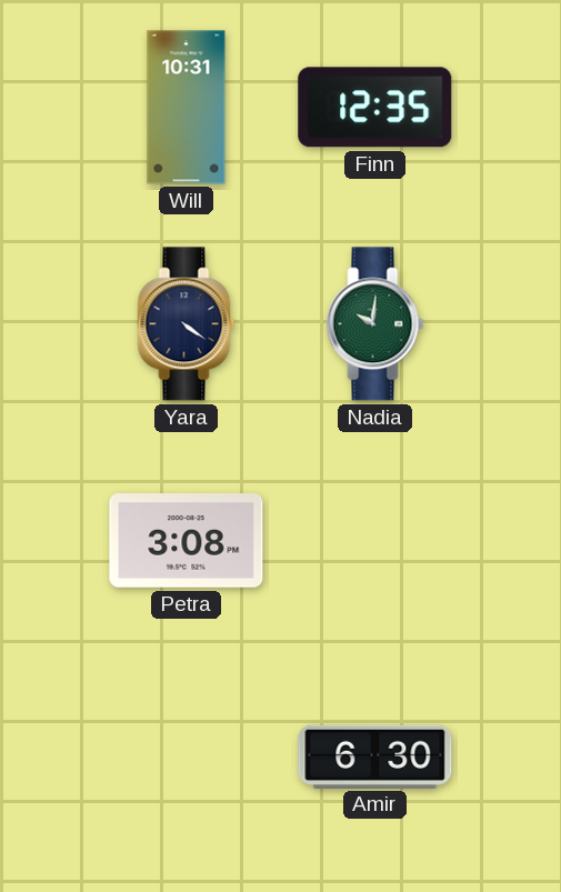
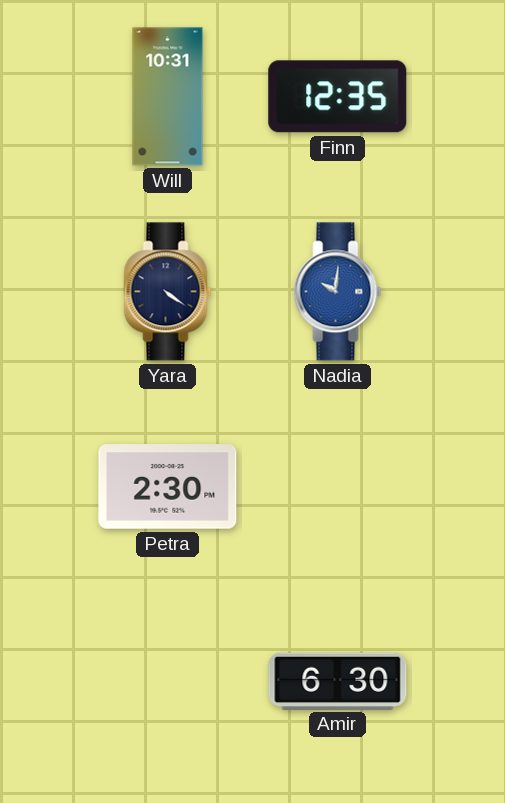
Nadia dial: green -> blue (338, 292)
Petra: 3:08 -> 2:30 (168, 487)
